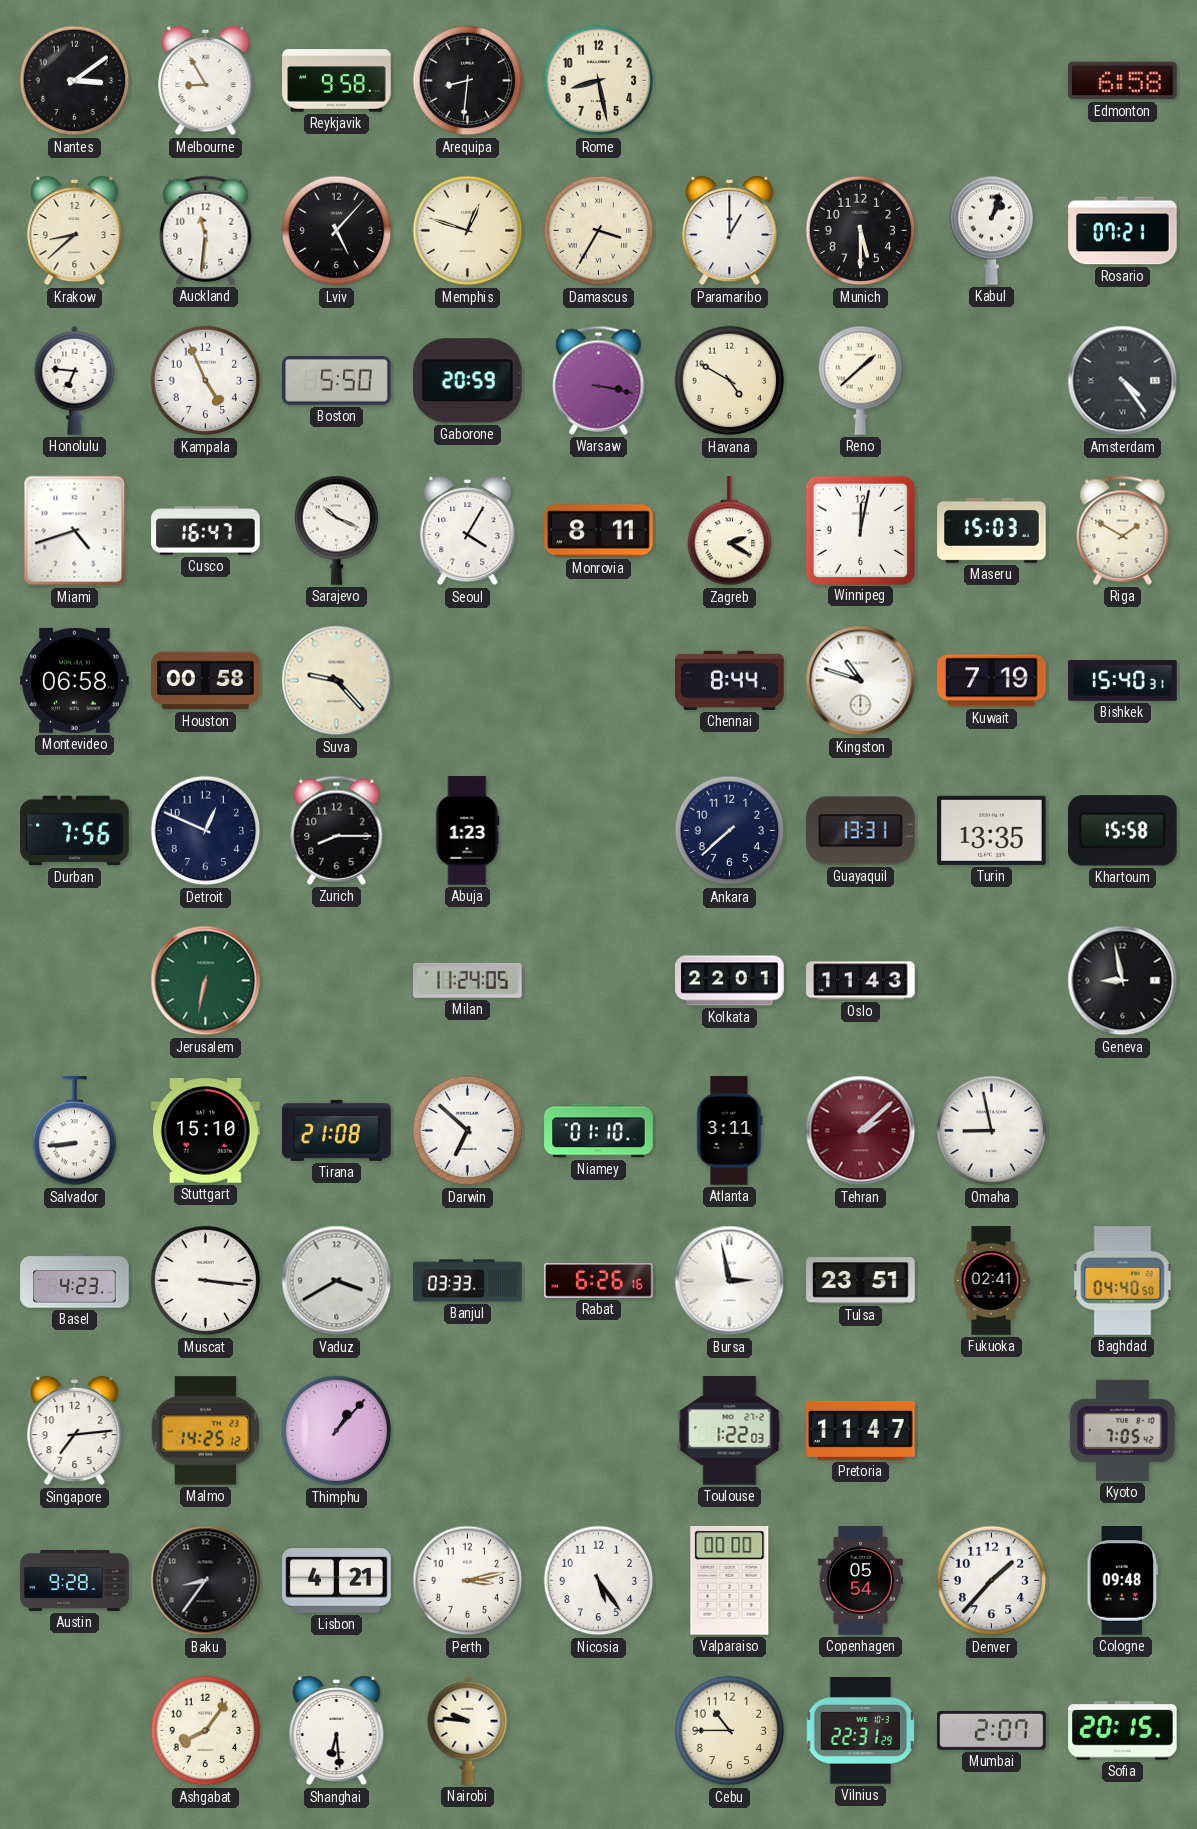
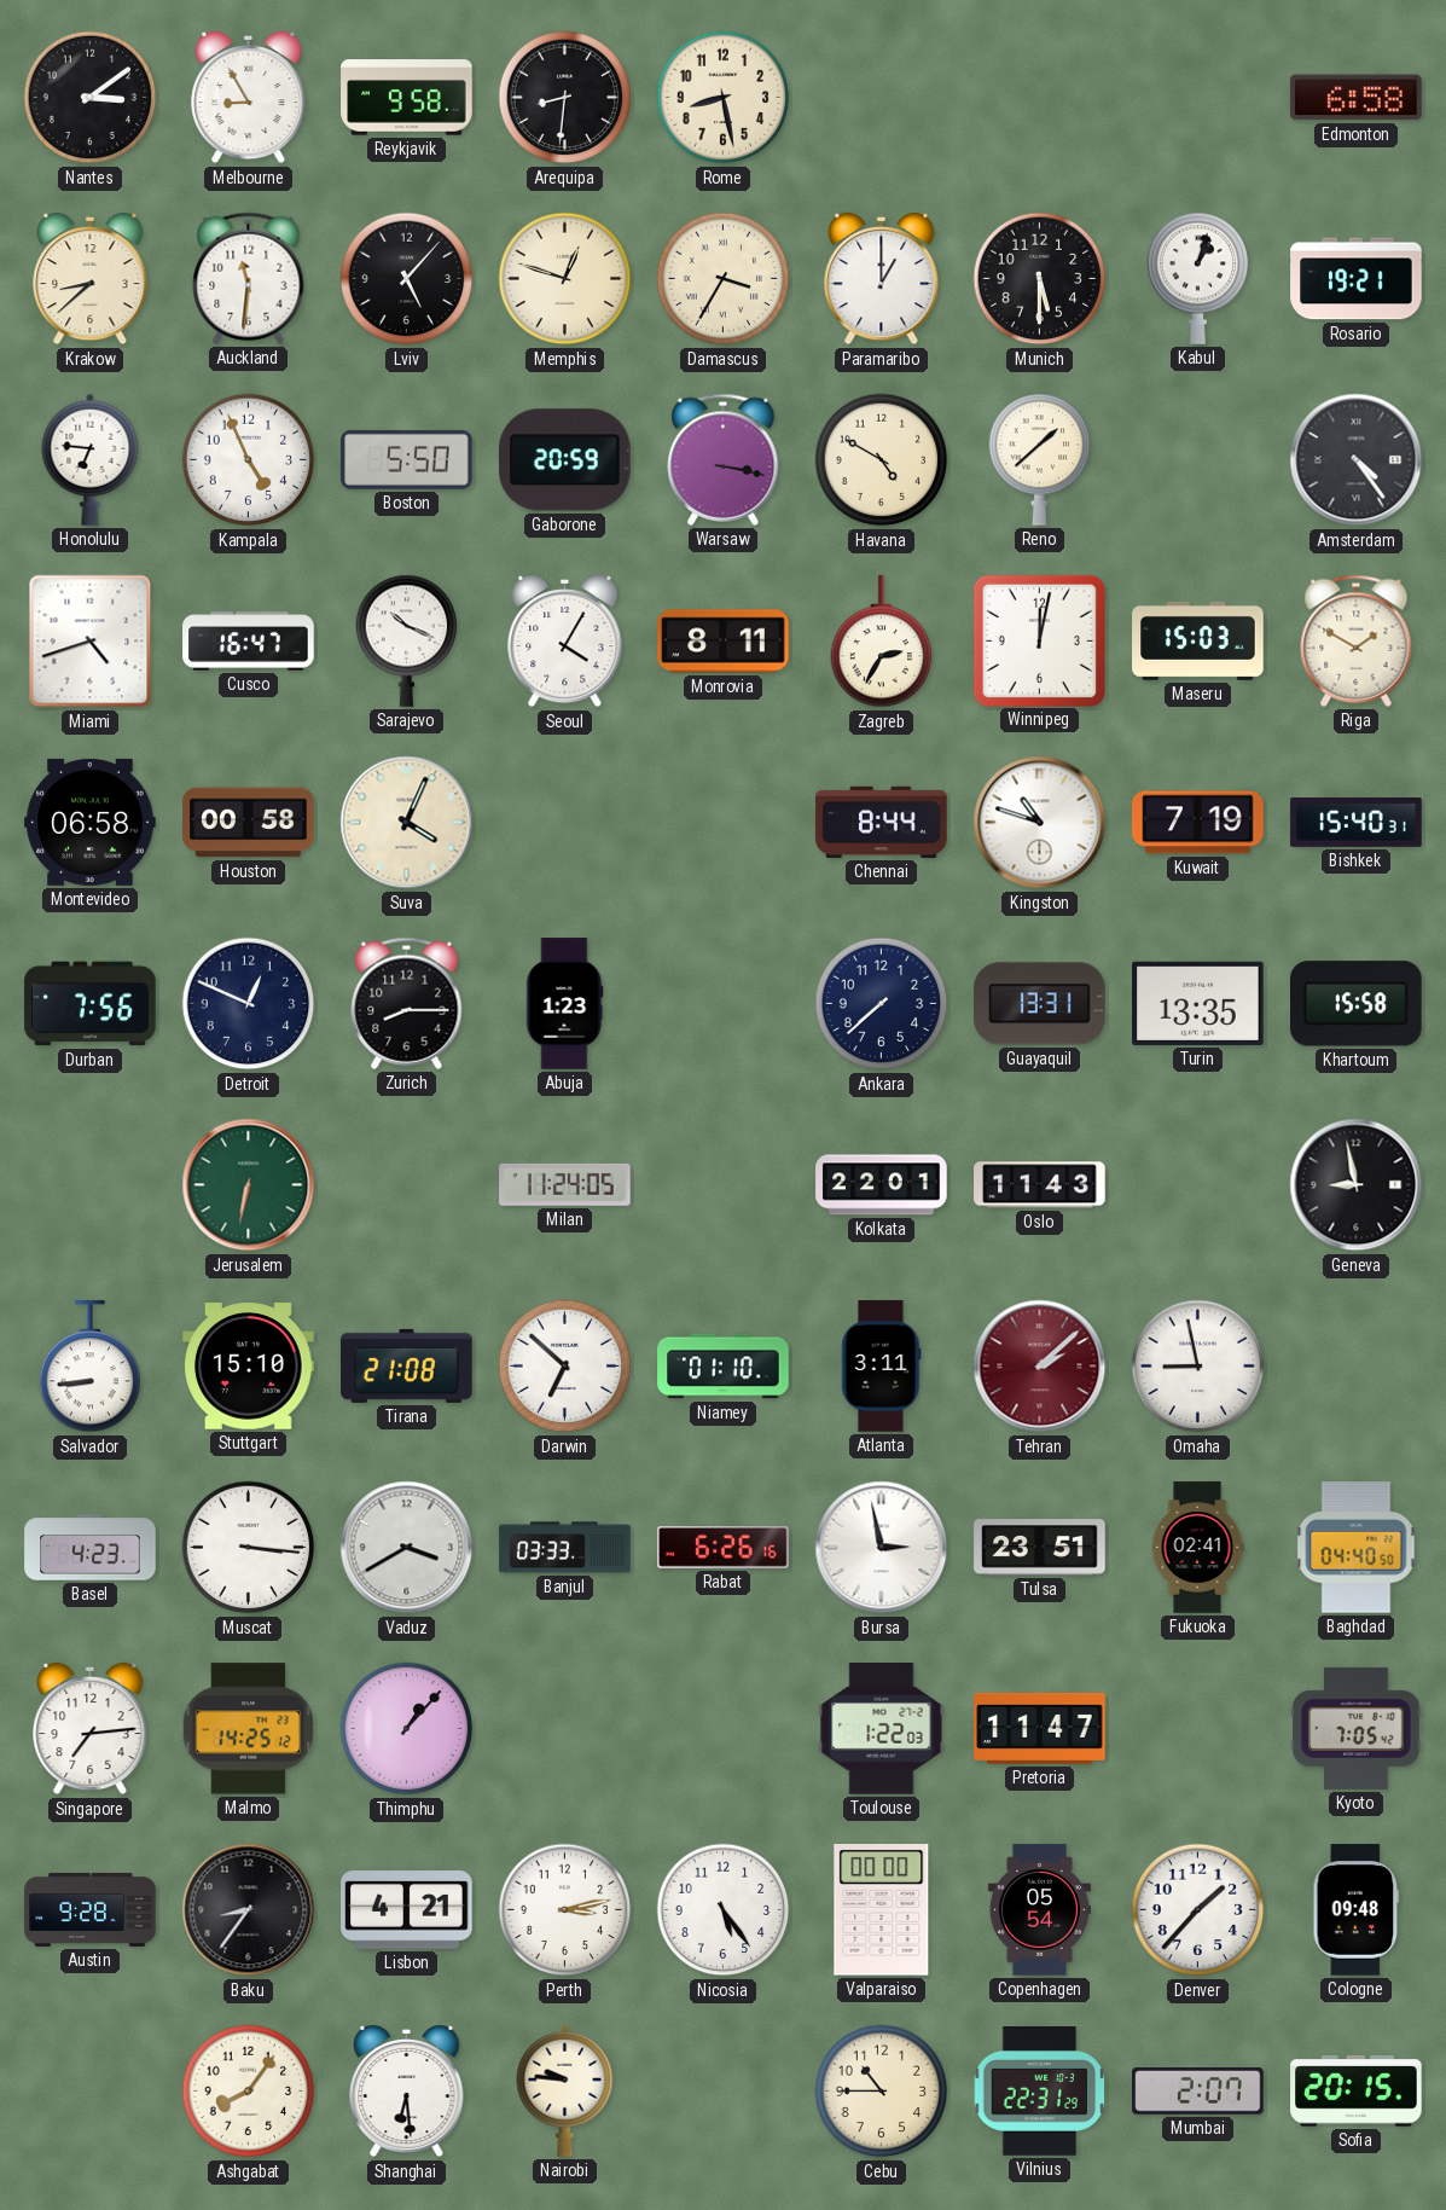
Rosario: 07:21 -> 19:21 (1357, 279)
Zagreb: 2:20 -> 2:35 (882, 642)
Suva: 9:23 -> 4:04 (407, 823)
